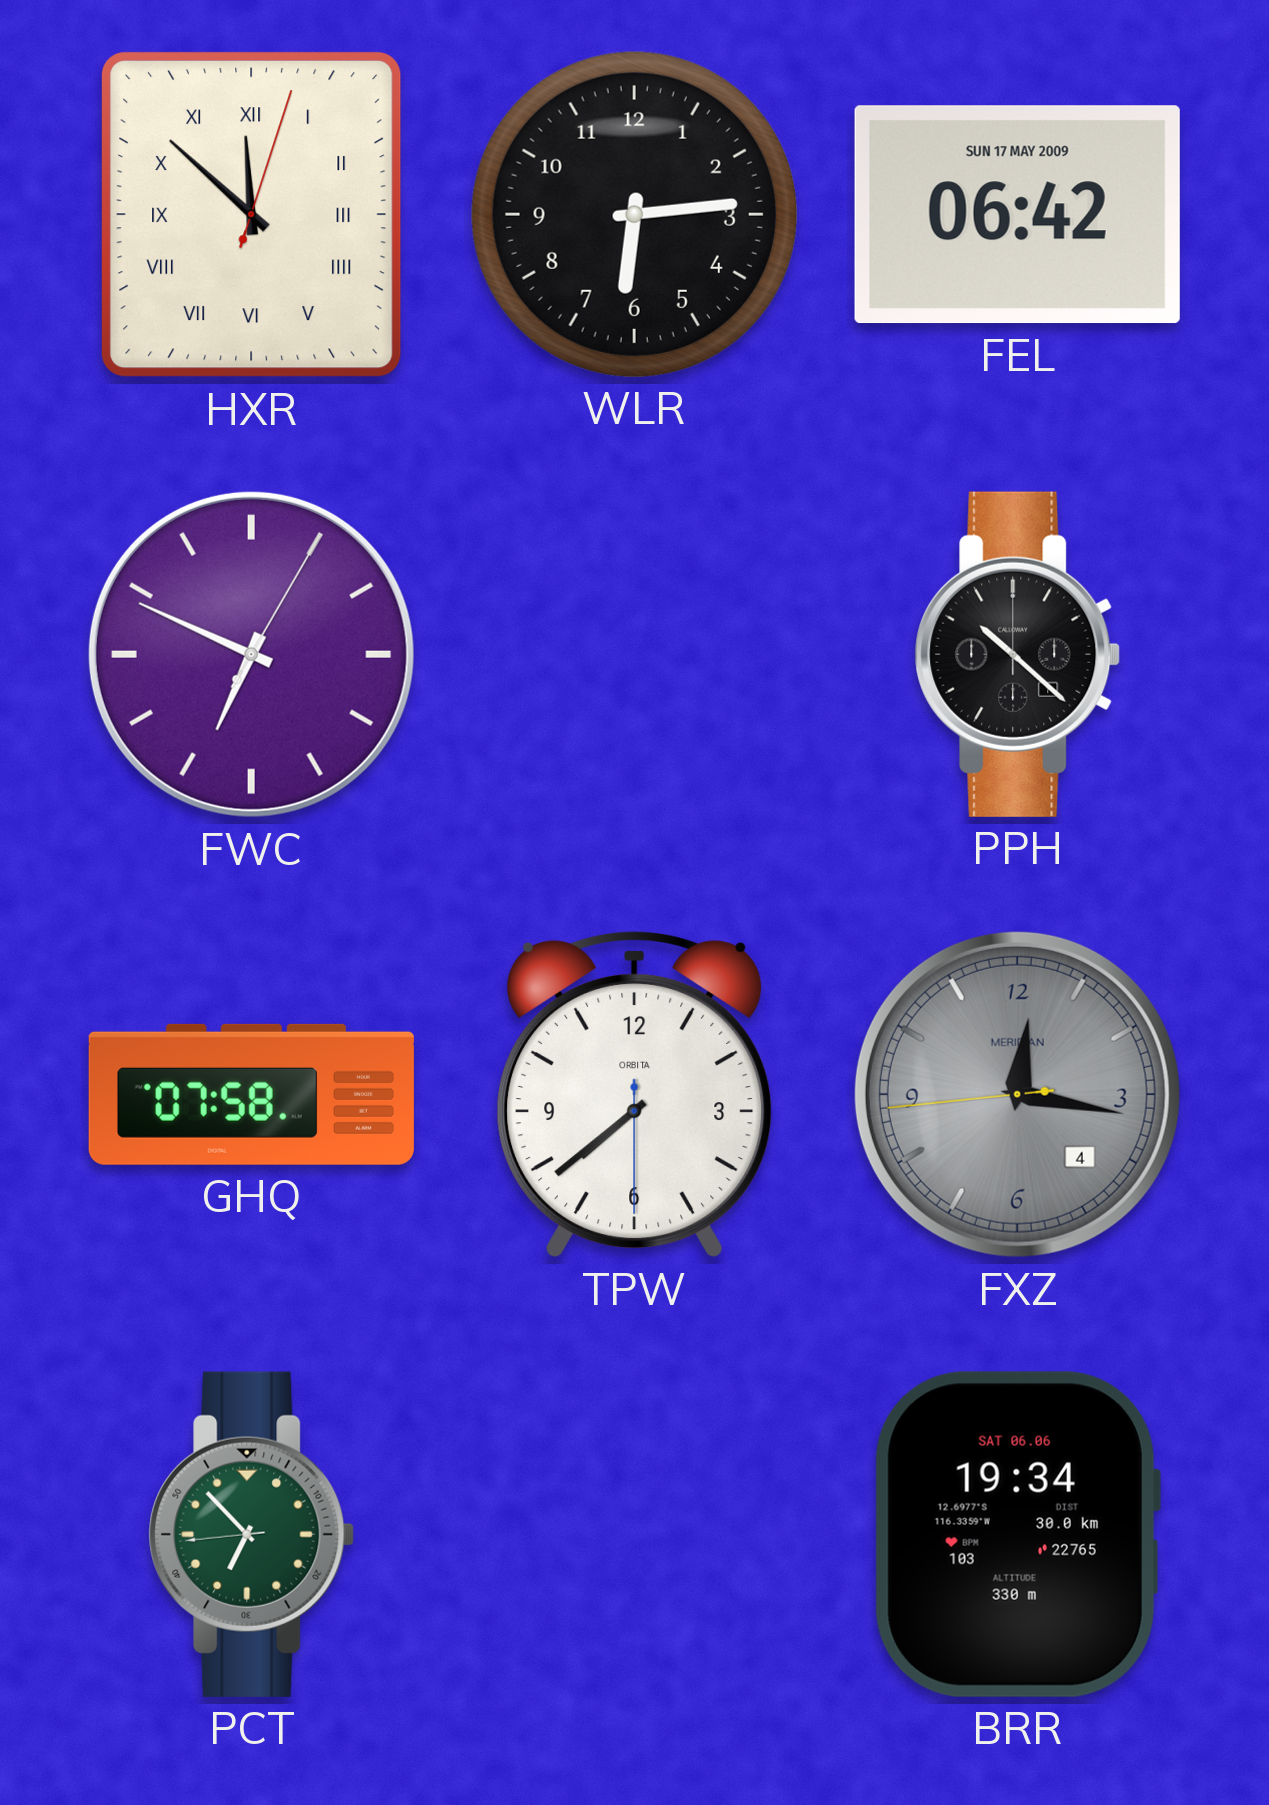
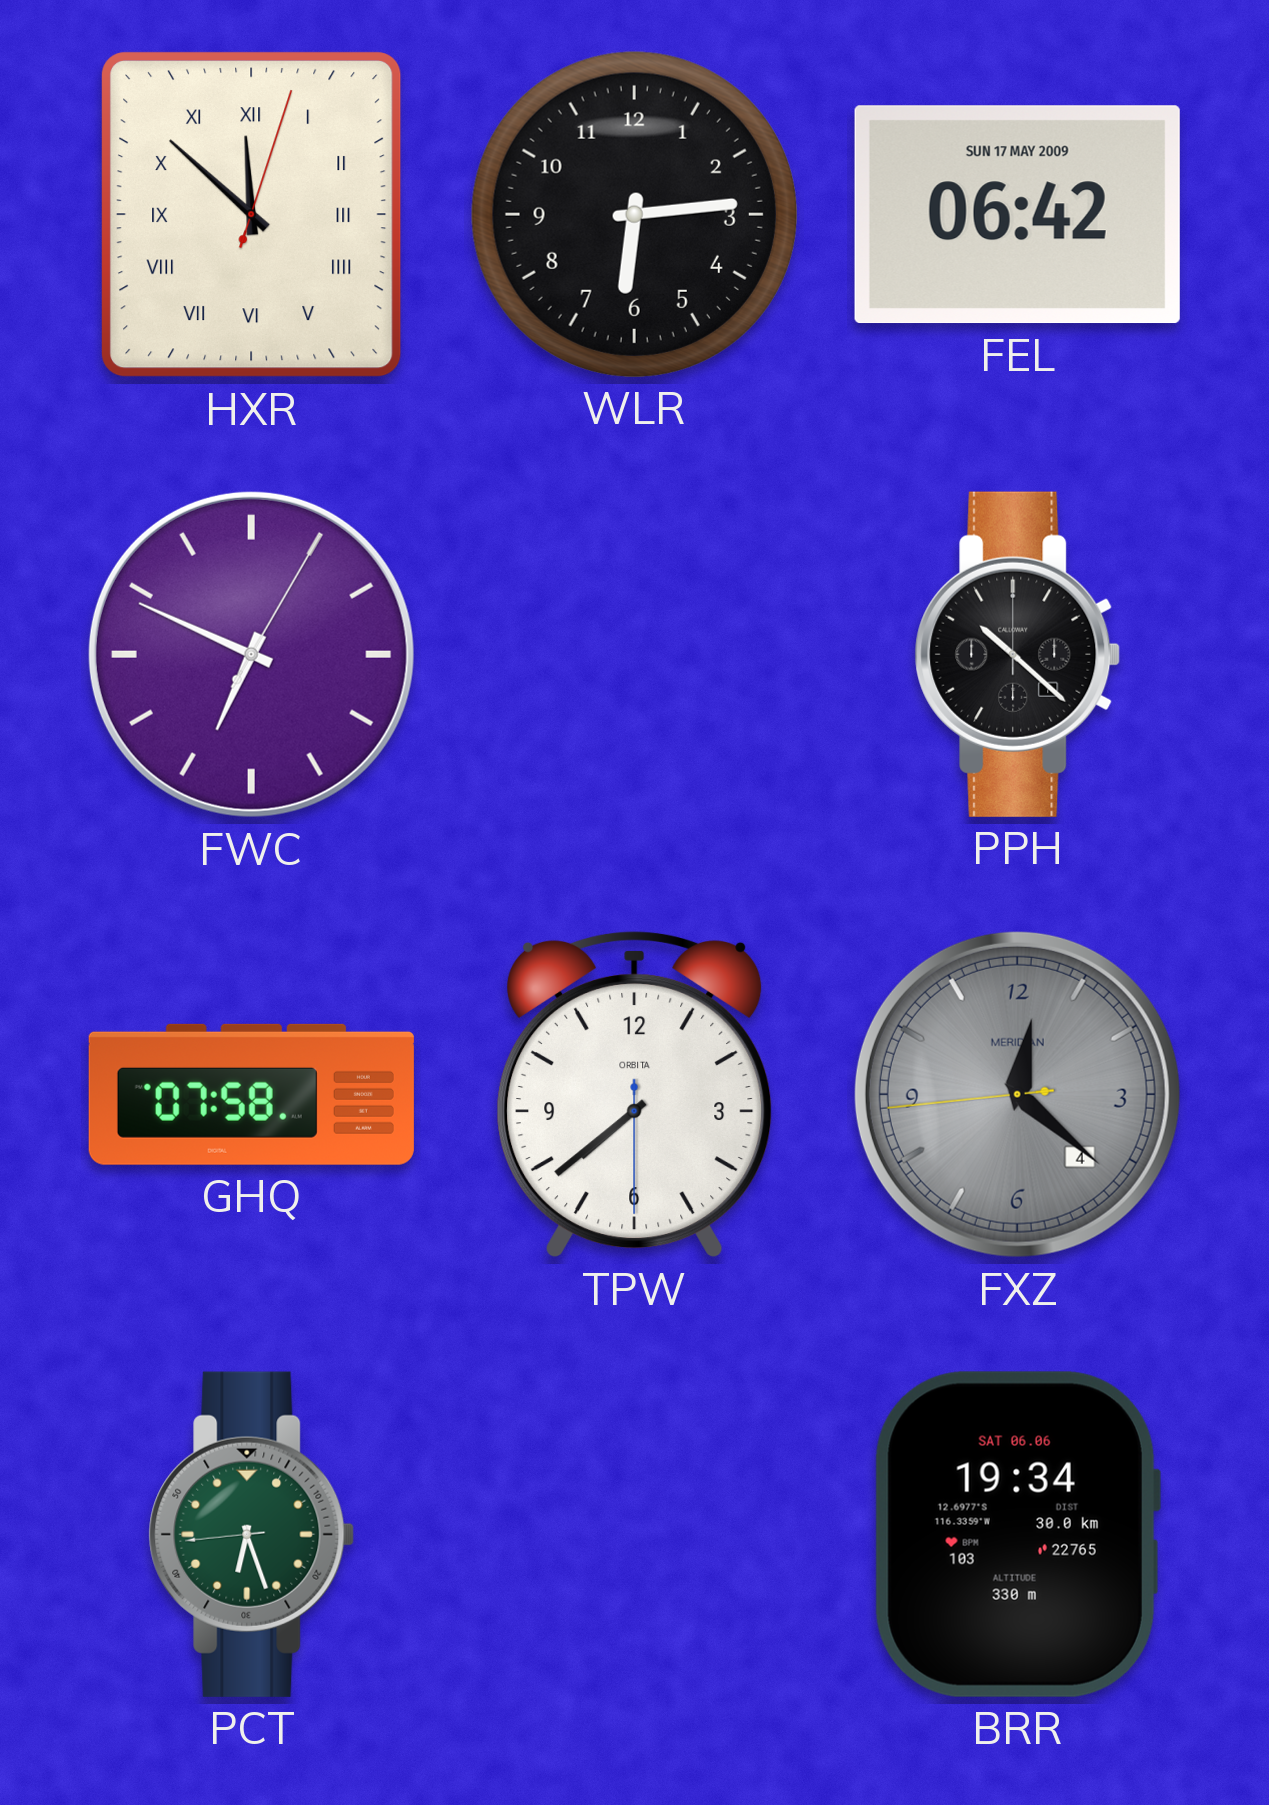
FXZ: 12:16 -> 12:21 (1017, 1094)
PCT: 6:52 -> 6:26 (252, 1534)
